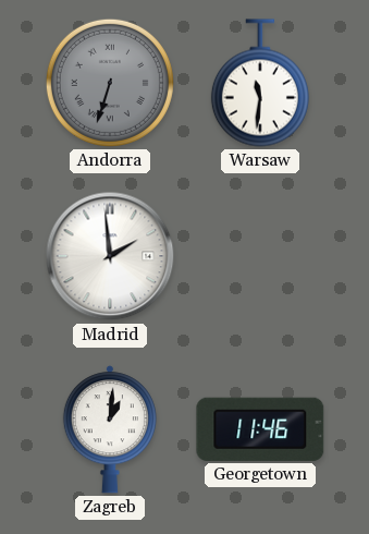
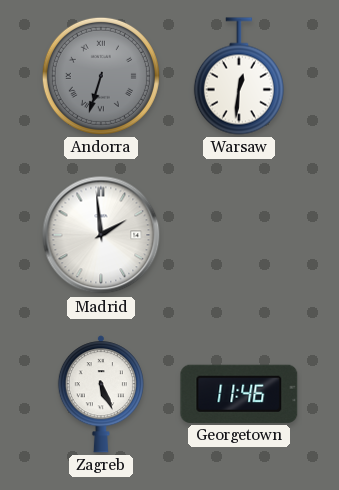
Warsaw: 11:31 -> 12:31 (239, 76)
Zagreb: 1:01 -> 5:26 (101, 394)
